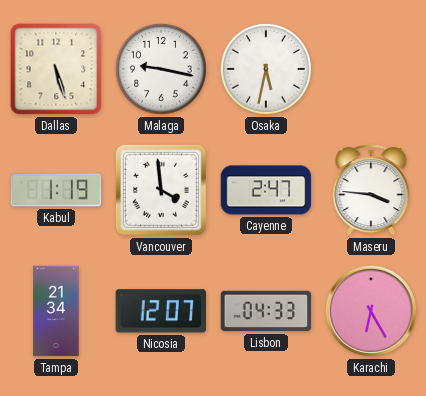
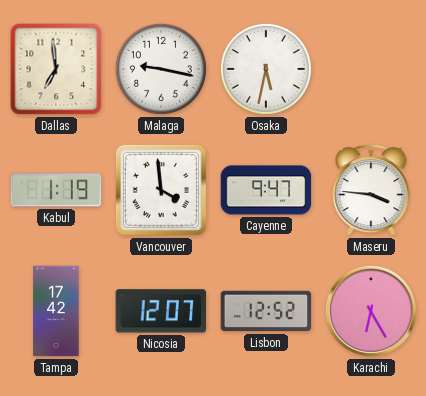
Dallas: 5:27 -> 6:59 (56, 69)
Cayenne: 2:47 -> 9:47 (266, 190)
Tampa: 21:34 -> 17:42 (56, 311)
Lisbon: 04:33 -> 12:52 (266, 311)
